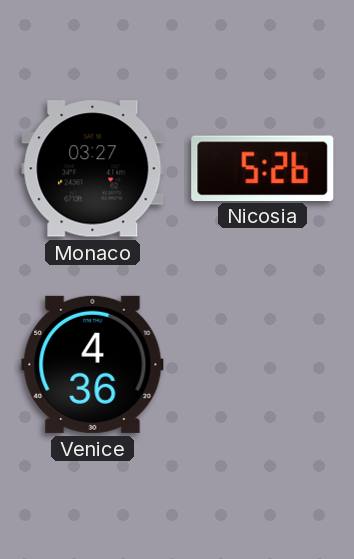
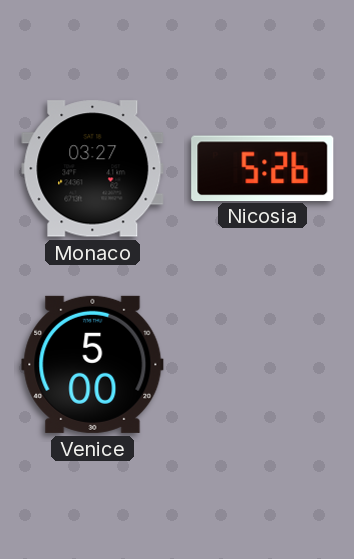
Venice: 4:36 -> 5:00 (93, 364)
